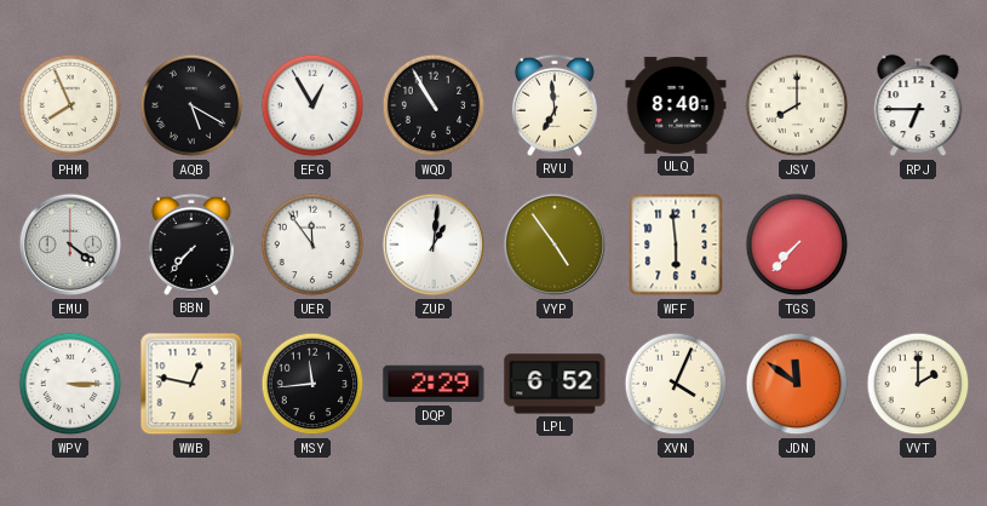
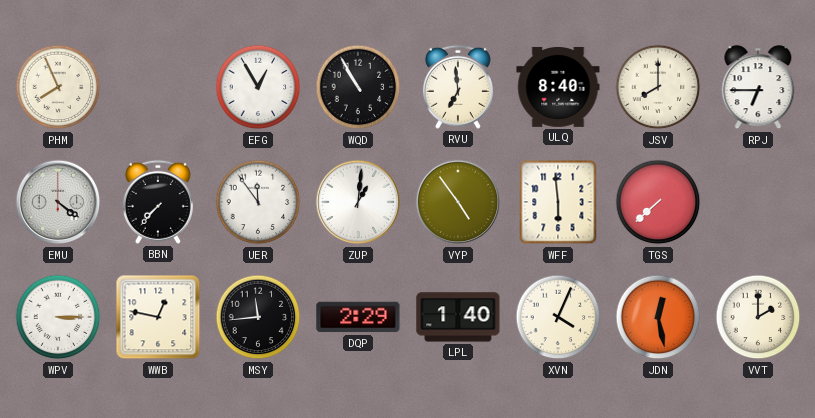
AQB: 5:20 -> none (191, 105)
TGS: 7:37 -> 7:38 (658, 202)
LPL: 6:52 -> 1:40 (458, 317)
JDN: 11:51 -> 12:28 (658, 317)
